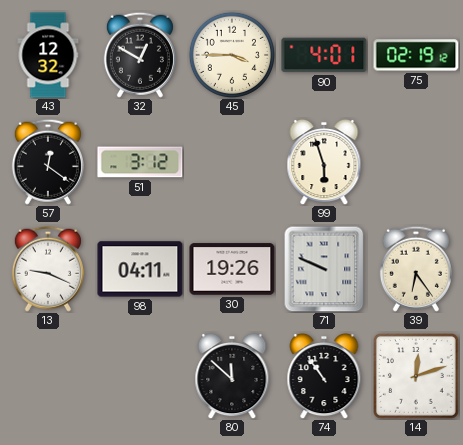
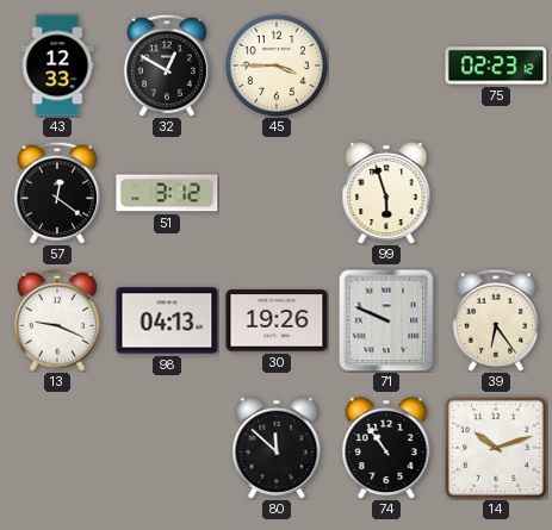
43: 12:32 -> 12:33 (57, 66)
90: 4:01 -> none (324, 55)
75: 02:19 -> 02:23 (496, 66)
98: 04:11 -> 04:13 (167, 320)
14: 12:12 -> 10:12 (496, 448)
